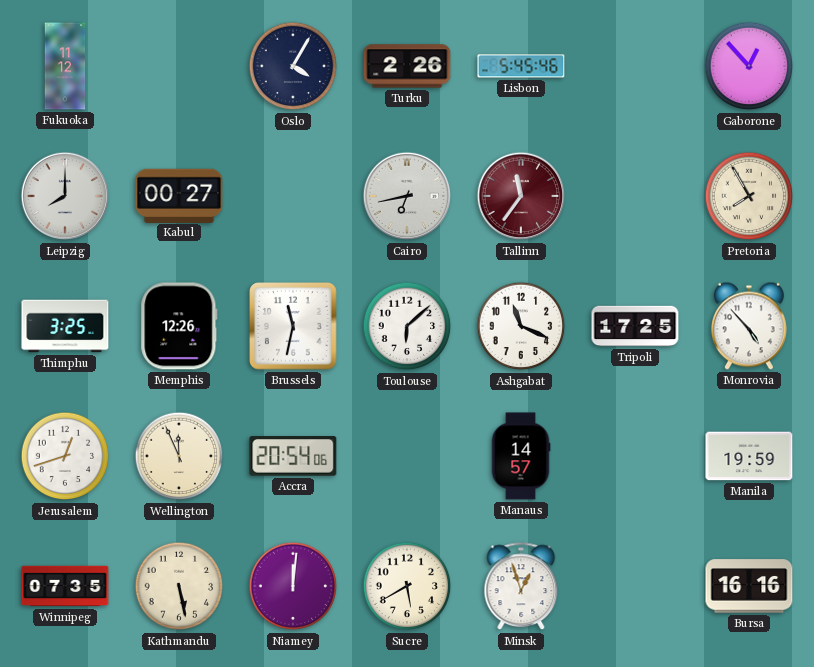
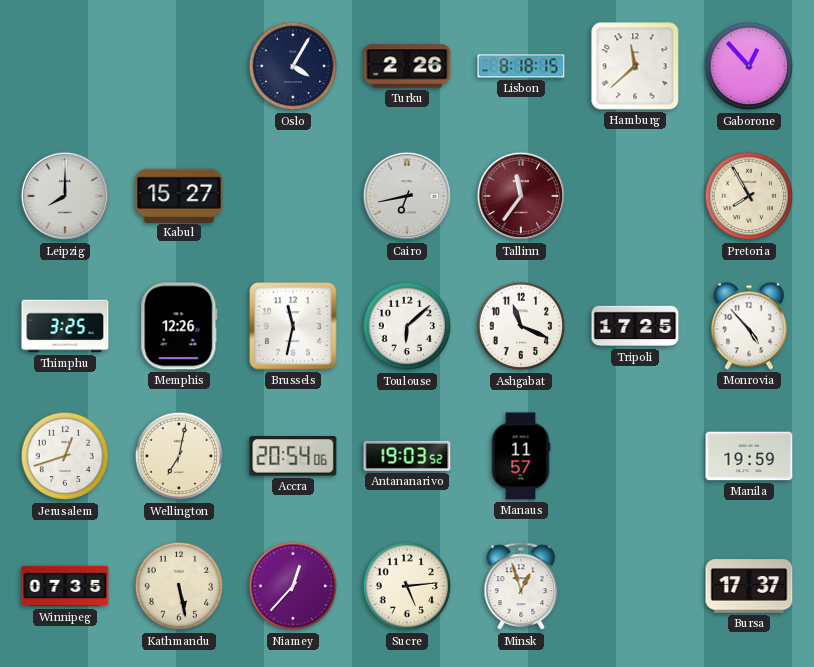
Fukuoka: 11:12 -> none (65, 66)
Lisbon: 5:45 -> 8:18 (521, 66)
Hamburg: none -> 11:38 (635, 66)
Kabul: 00:27 -> 15:27 (179, 195)
Wellington: 11:56 -> 7:02 (179, 456)
Antananarivo: none -> 19:03 (407, 456)
Manaus: 14:57 -> 11:57 (521, 456)
Niamey: 12:01 -> 12:37 (293, 586)
Sucre: 5:40 -> 5:14 (407, 586)
Bursa: 16:16 -> 17:37 (749, 586)
